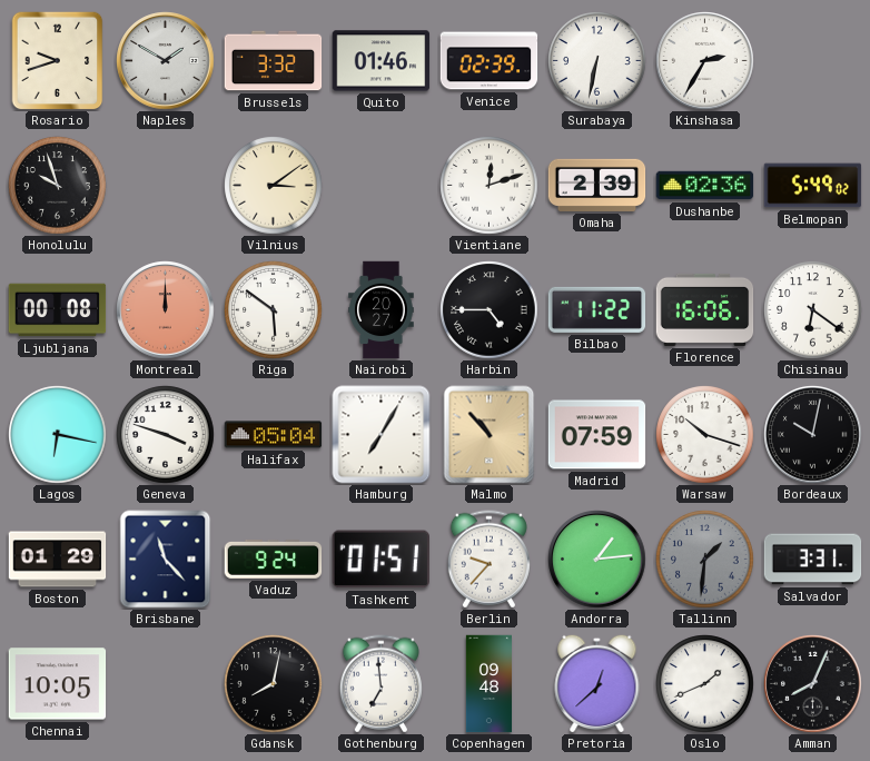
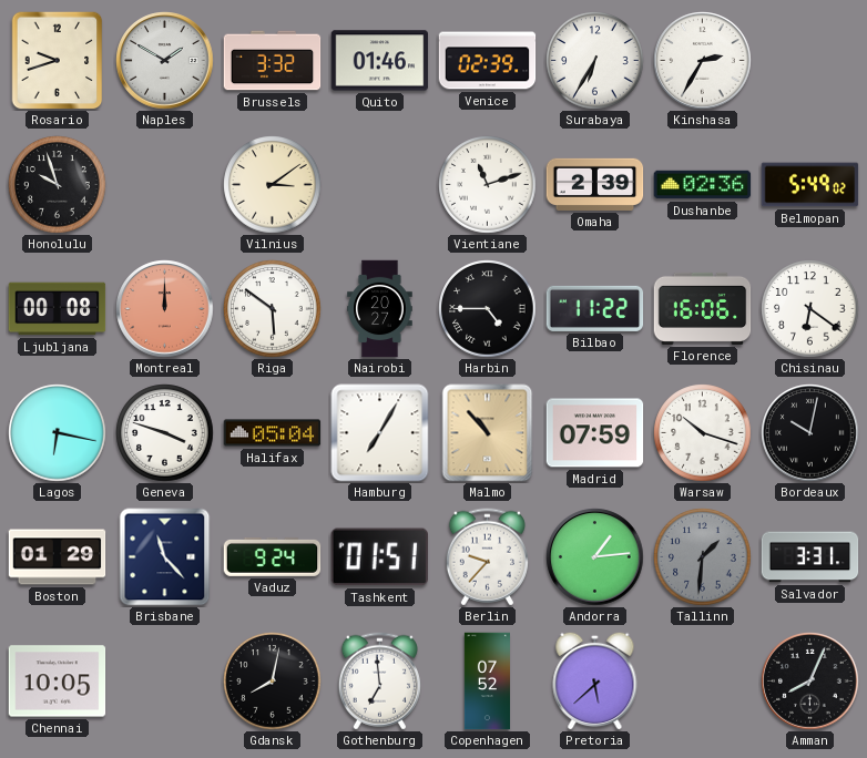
Surabaya: 6:32 -> 6:35 (595, 61)
Vientiane: 12:12 -> 11:12 (488, 185)
Copenhagen: 09:48 -> 07:52 (487, 682)
Pretoria: 12:38 -> 5:38 (595, 680)
Oslo: 1:41 -> none (705, 684)
